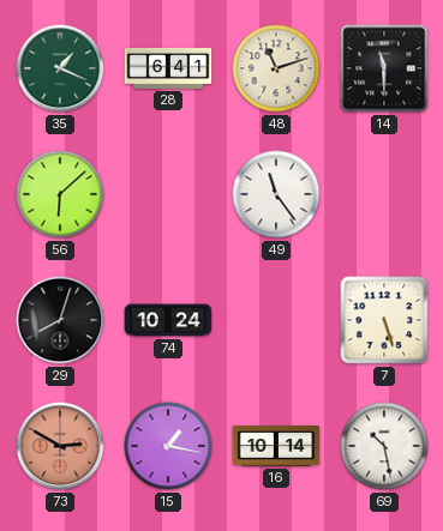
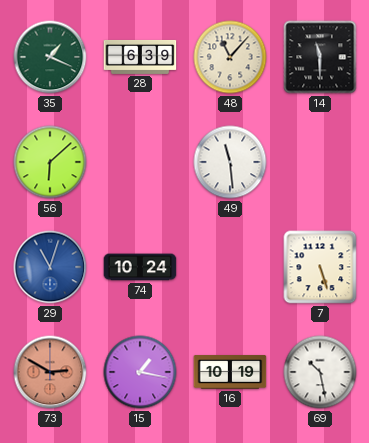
28: 6:41 -> 6:39 (140, 57)
48: 11:12 -> 11:07 (230, 57)
49: 11:24 -> 11:29 (230, 162)
29: 8:03 -> 11:03 (50, 267)
29 dial: black -> blue (50, 267)
16: 10:14 -> 10:19 (230, 372)
